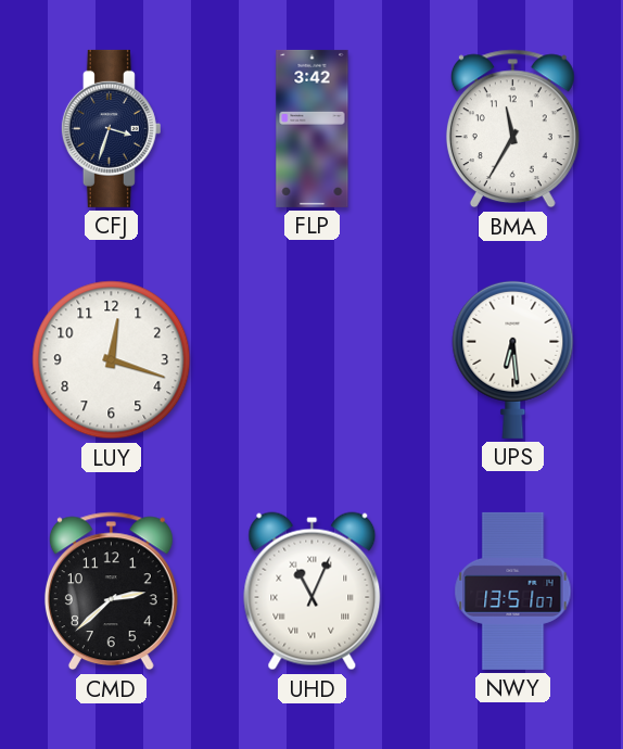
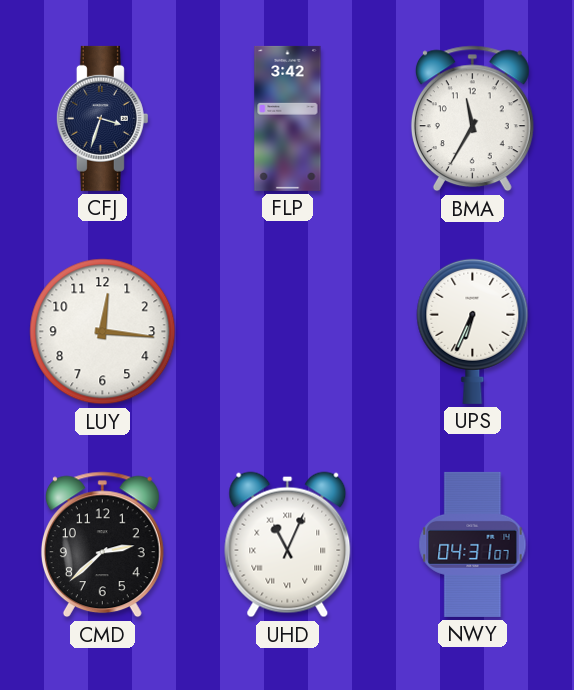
LUY: 12:18 -> 12:16 (103, 332)
UPS: 6:29 -> 6:34 (473, 331)
NWY: 13:51 -> 04:31 (473, 544)
